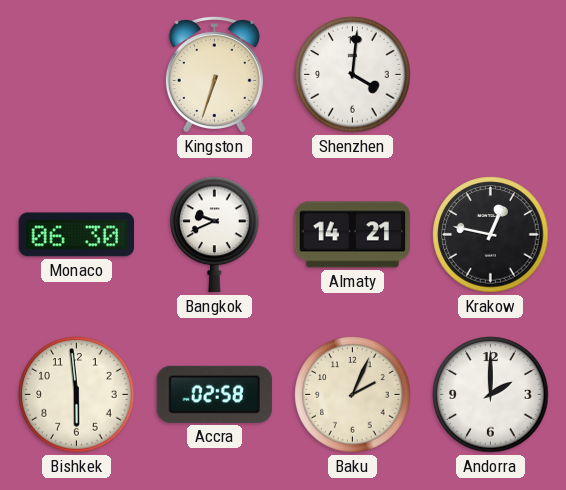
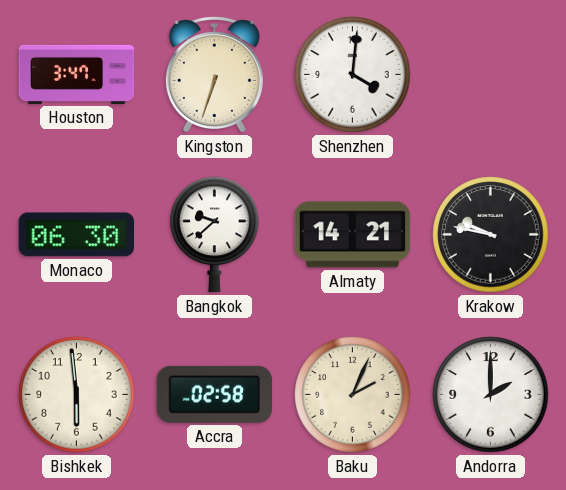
Houston: none -> 3:47 (77, 74)
Bangkok: 9:41 -> 9:38 (215, 235)
Krakow: 12:47 -> 9:47 (491, 235)
